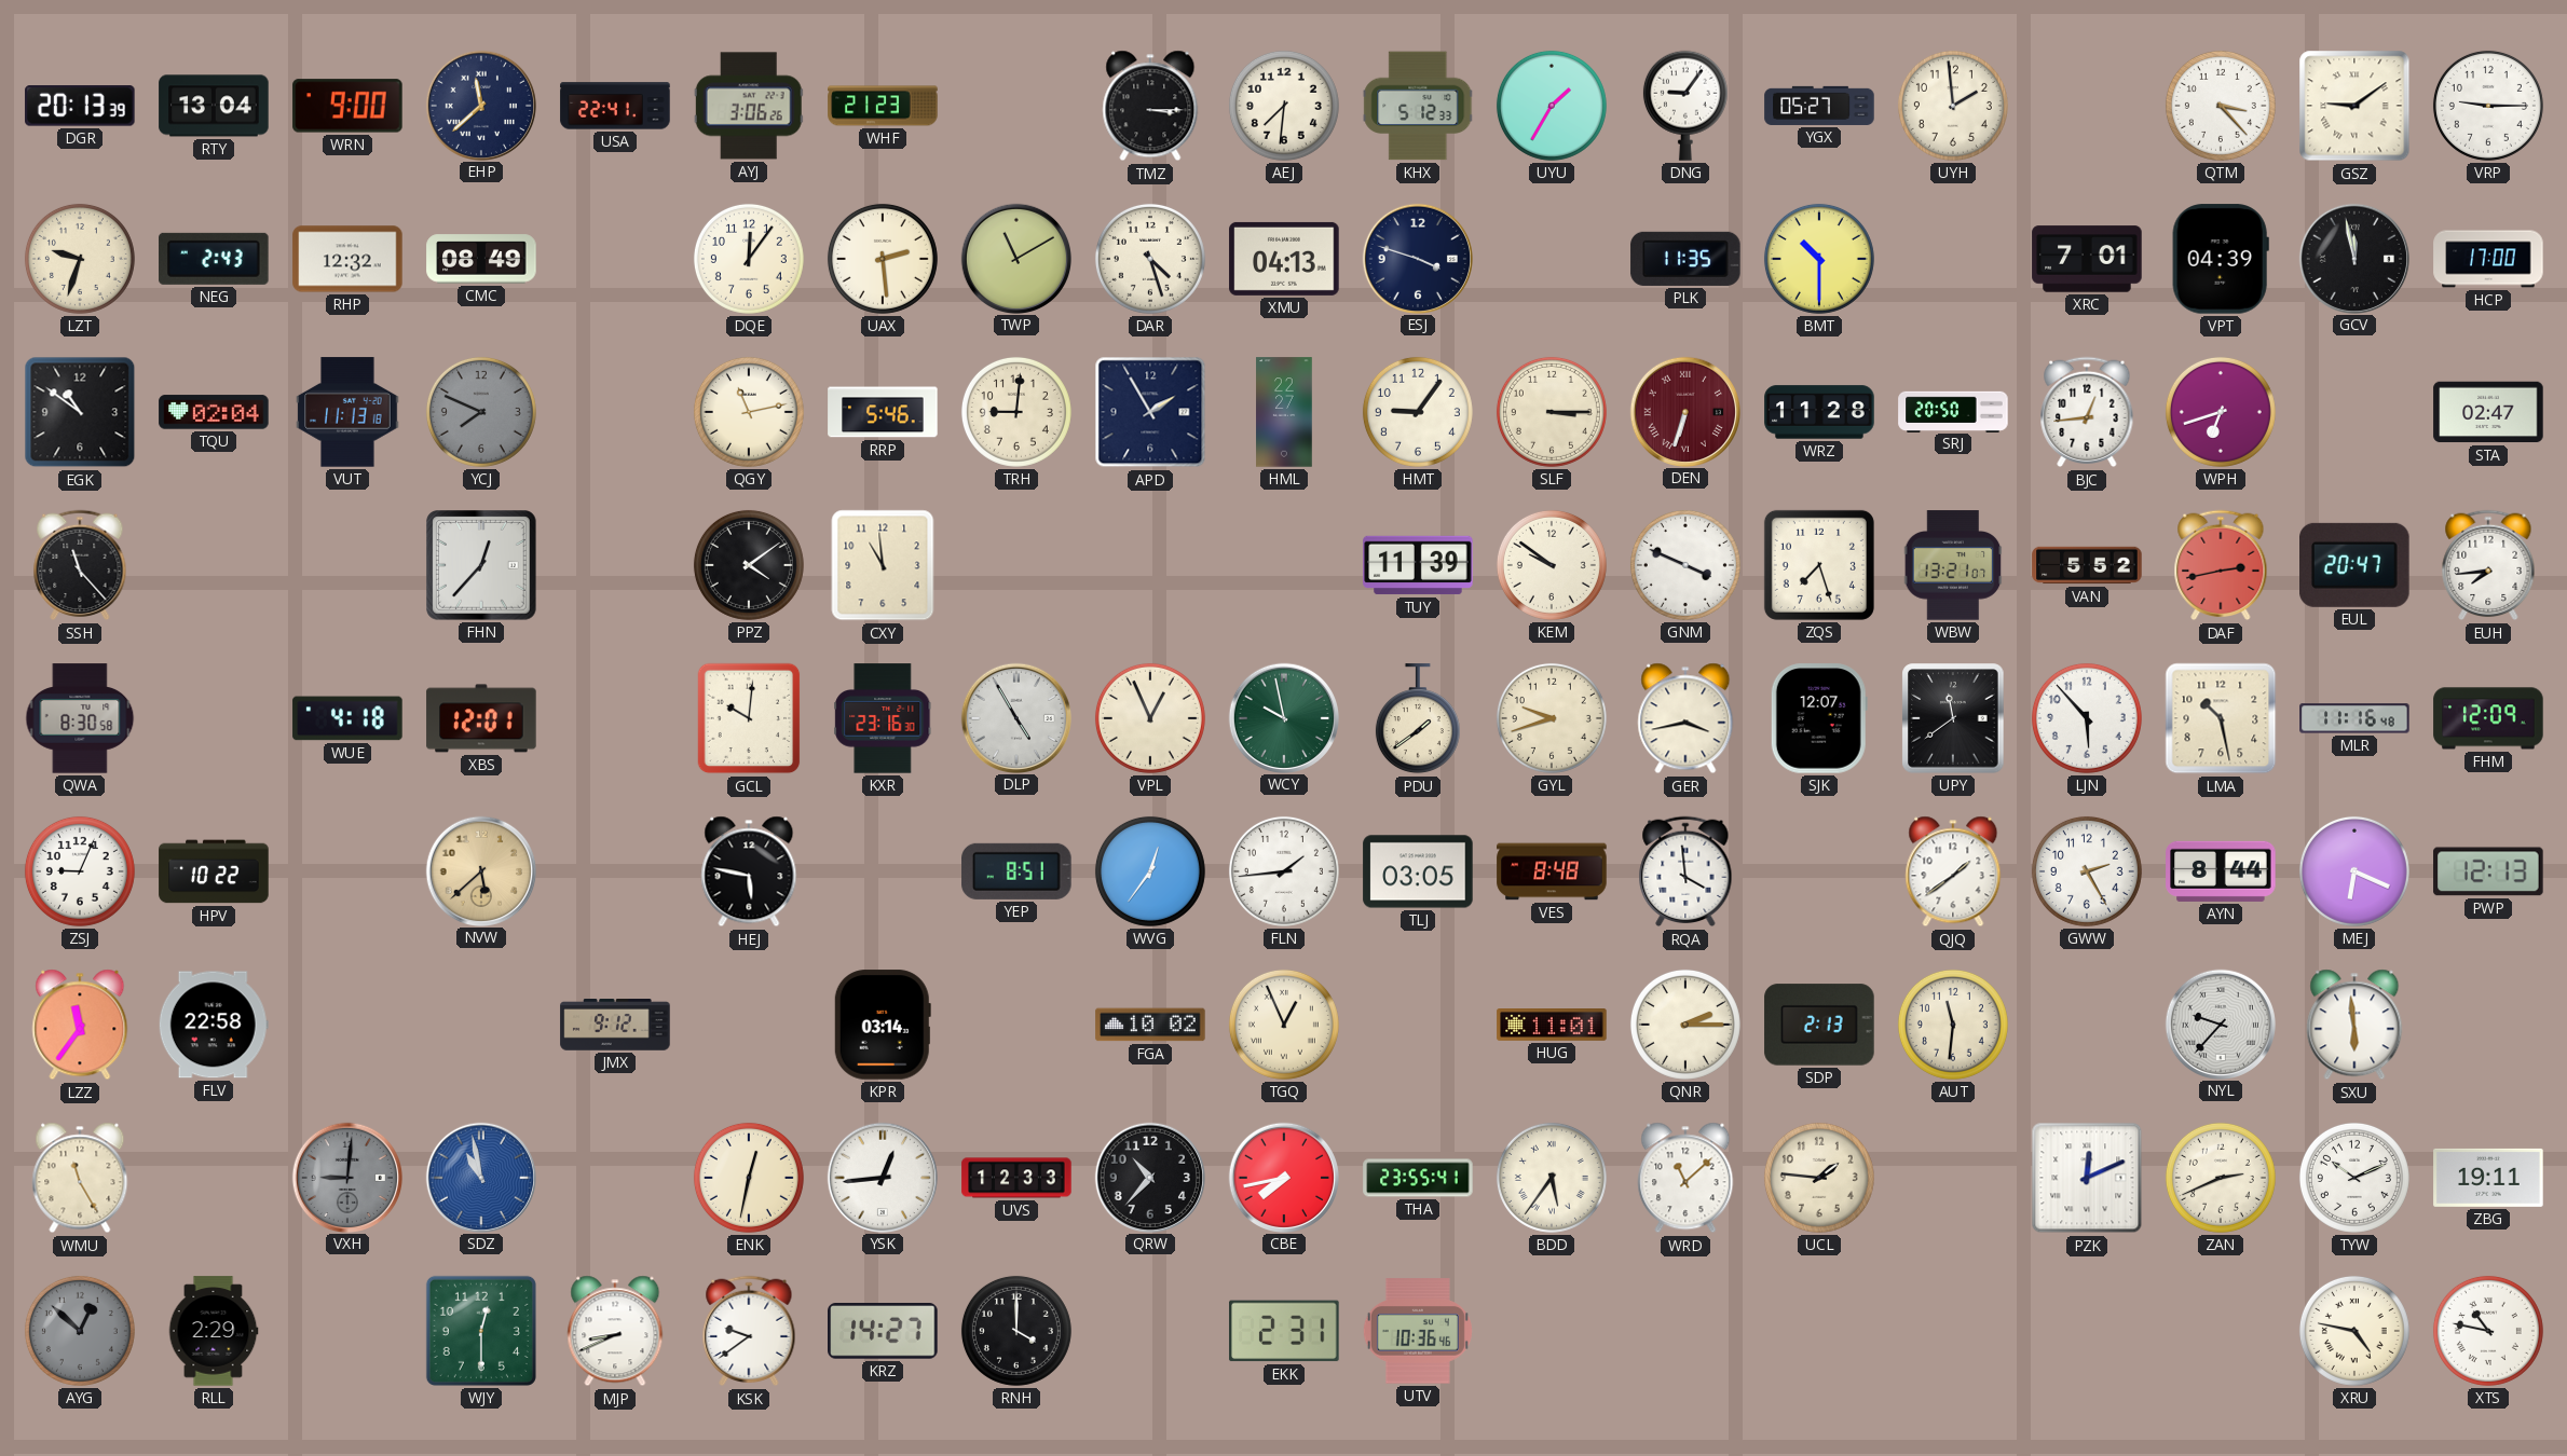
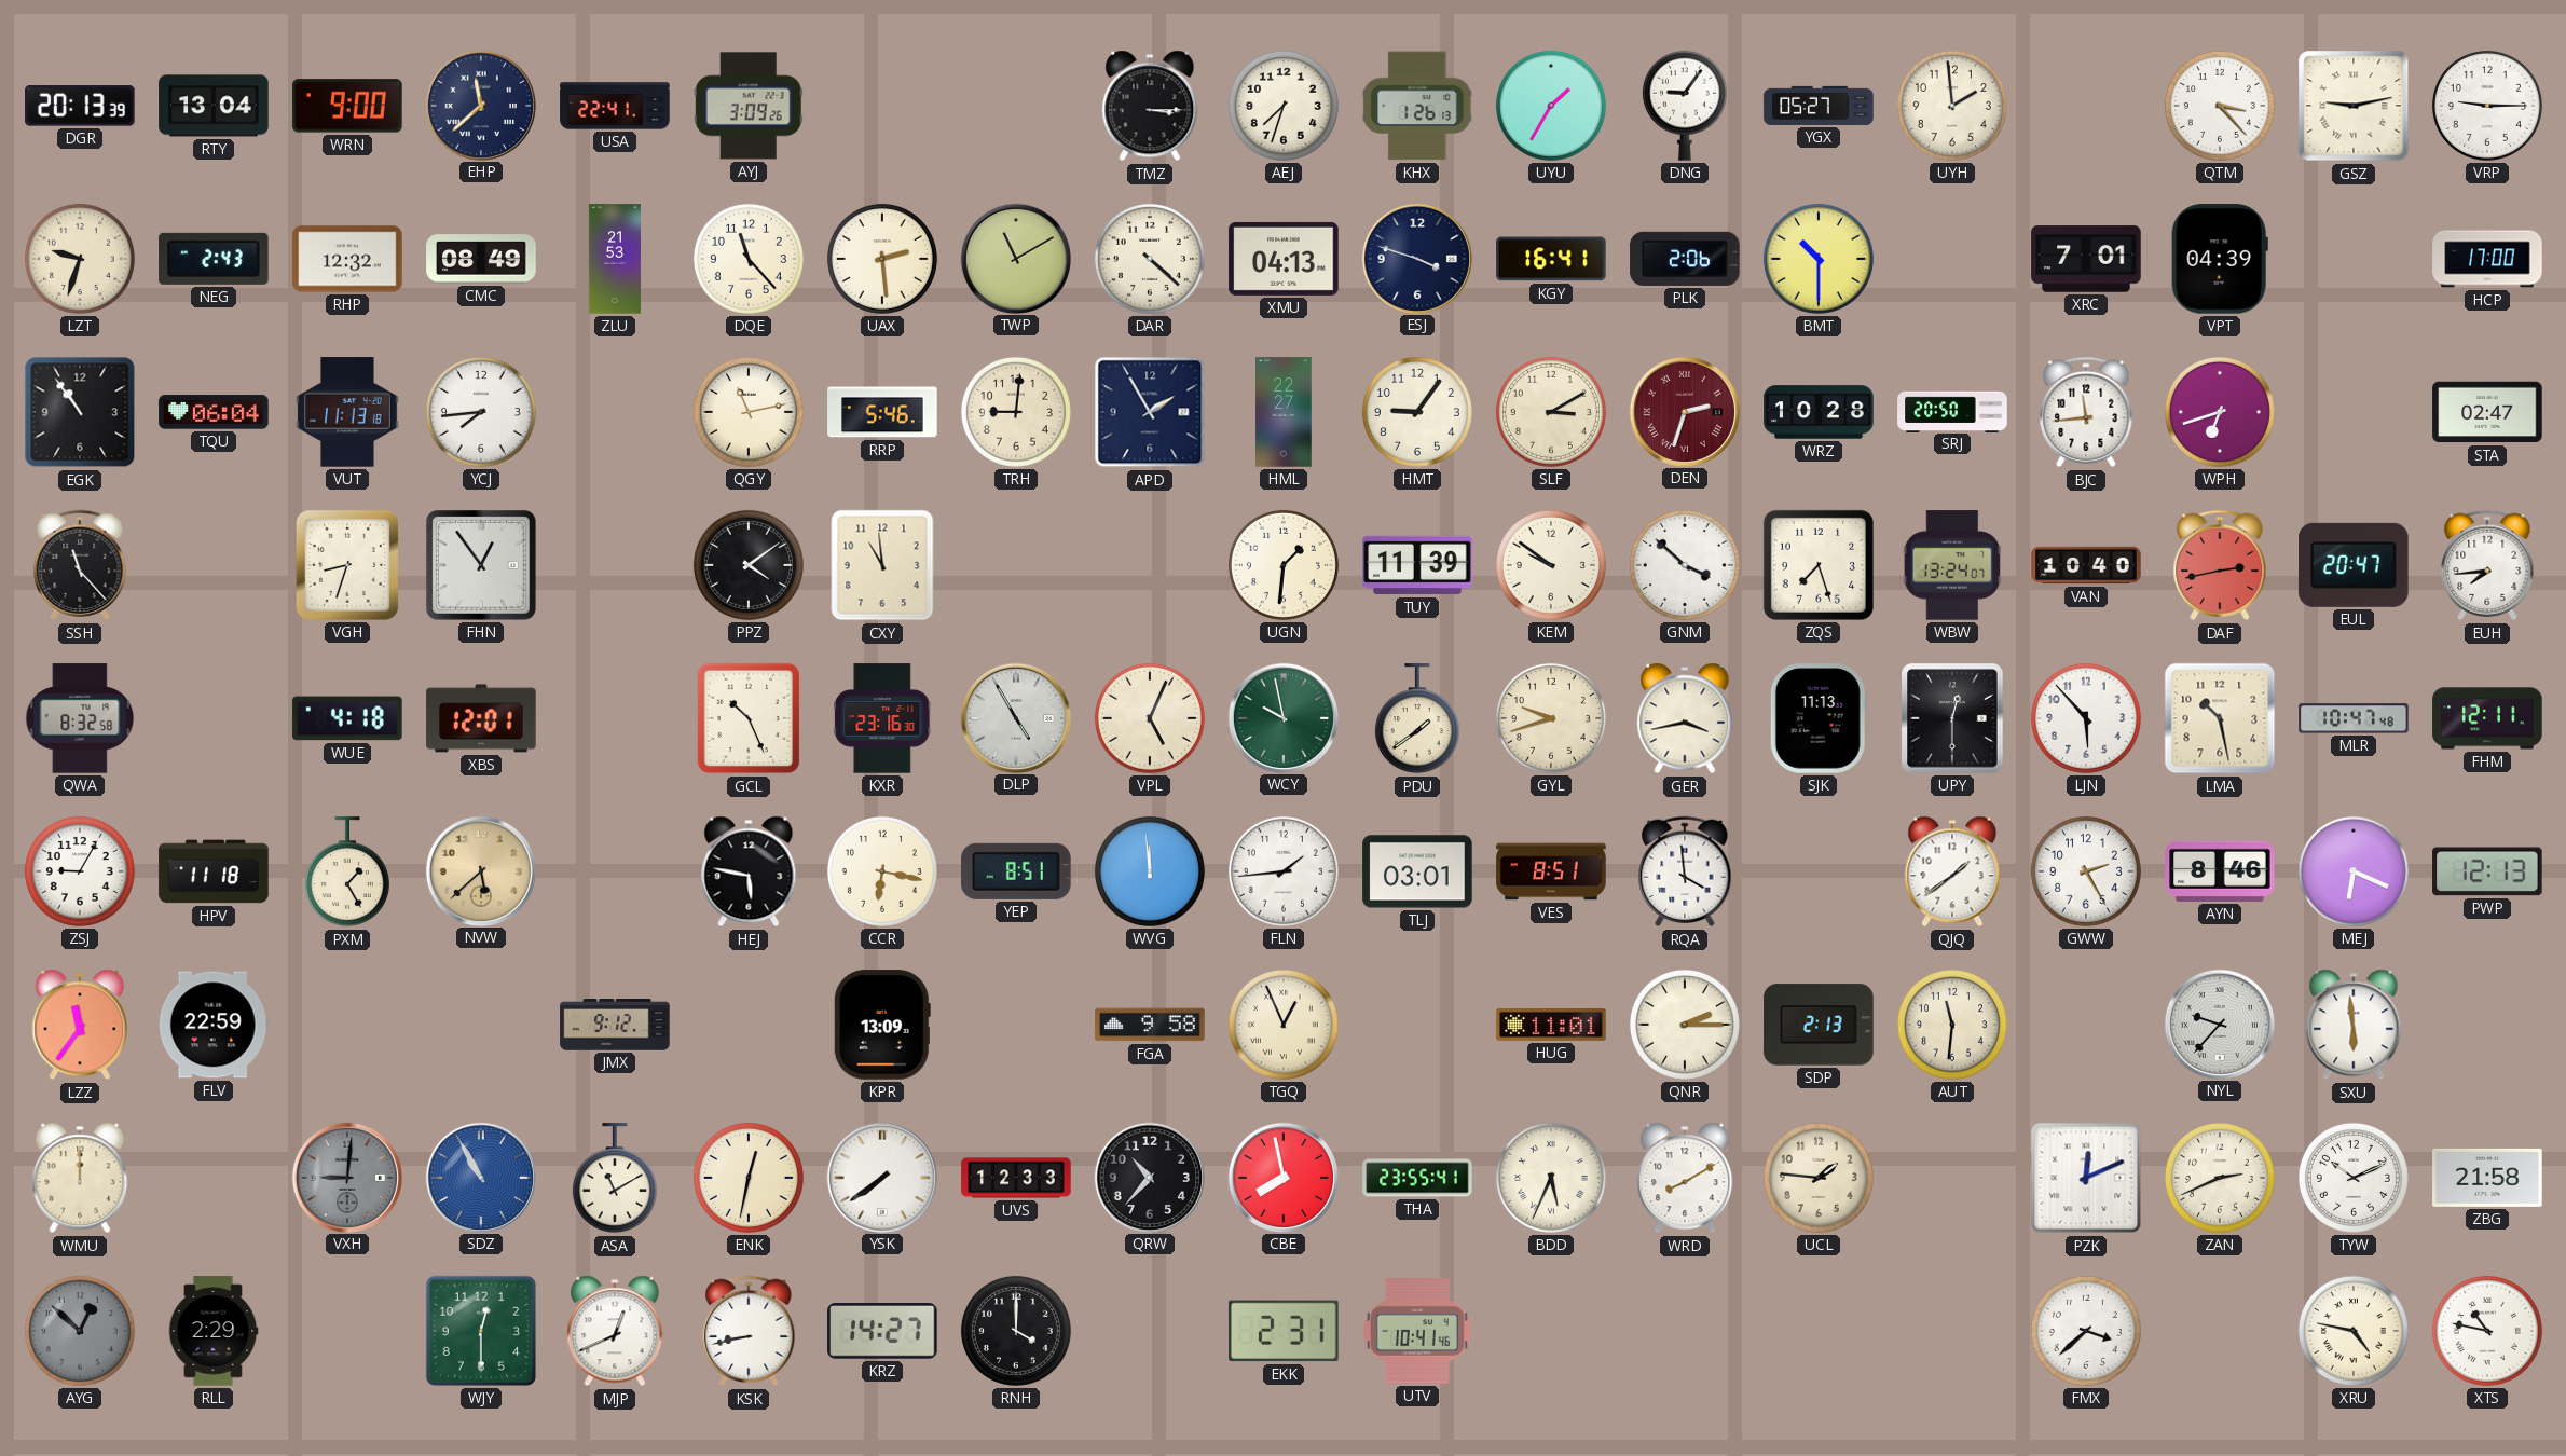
AYJ: 3:06 -> 3:09 (749, 106)
WHF: 21:23 -> none (883, 106)
AEJ: 7:31 -> 7:33 (1284, 106)
KHX: 5:12 -> 1:26 (1417, 106)
GSZ: 9:09 -> 9:13 (2354, 106)
ZLU: none -> 21:53 (615, 259)
DQE: 12:06 -> 11:23 (749, 259)
DAR: 4:27 -> 4:22 (1150, 259)
KGY: none -> 16:41 (1551, 259)
PLK: 11:35 -> 2:06 (1685, 259)
GCV: 11:58 -> none (2353, 258)
EGK: 10:51 -> 10:54 (80, 412)
TQU: 02:04 -> 06:04 (214, 412)
YCJ: 7:49 -> 7:44 (481, 412)
YCJ dial: grey -> white (481, 412)
SLF: 3:15 -> 3:10 (1551, 412)
DEN: 6:33 -> 2:33 (1684, 411)
WRZ: 11:28 -> 10:28 (1819, 412)
BJC: 12:44 -> 11:44 (2086, 412)
VGH: none -> 8:33 (347, 565)
FHN: 12:37 -> 12:54 (482, 566)
UGN: none -> 1:31 (1284, 565)
GNM: 3:49 -> 3:52 (1685, 565)
WBW: 13:21 -> 13:24 (1952, 565)
VAN: 5:52 -> 10:40 (2086, 565)
QWA: 8:30 -> 8:32 (80, 718)
GCL: 10:01 -> 10:26 (749, 718)
VPL: 12:56 -> 5:04 (1150, 718)
SJK: 12:07 -> 11:13 (1819, 718)
UPY: 11:39 -> 12:30 (1952, 718)
MLR: 11:16 -> 10:47 (2354, 718)
FHM: 12:09 -> 12:11 (2487, 718)
ZSJ: 9:04 -> 9:05 (80, 871)
HPV: 10:22 -> 11:18 (214, 871)
PXM: none -> 1:25 (347, 873)
CCR: none -> 6:17 (882, 871)
WVG: 12:36 -> 11:59 (1150, 871)
TLJ: 03:05 -> 03:01 (1417, 871)
VES: 8:48 -> 8:51 (1551, 871)
AYN: 8:44 -> 8:46 (2220, 871)
FLV: 22:58 -> 22:59 (214, 1025)
KPR: 03:14 -> 13:09 (882, 1025)
FGA: 10:02 -> 9:58 (1150, 1025)
WMU: 11:25 -> 12:00 (80, 1178)
SDZ: 10:58 -> 10:55 (480, 1177)
ASA: none -> 11:10 (615, 1179)
YSK: 12:44 -> 7:39 (881, 1177)
CBE: 7:43 -> 7:58 (1282, 1177)
BDD: 5:36 -> 5:34 (1551, 1178)
WRD: 11:08 -> 8:10 (1685, 1178)
ZBG: 19:11 -> 21:58 (2487, 1178)
MJP: 8:41 -> 12:41 (615, 1331)
KSK: 9:39 -> 8:43 (749, 1331)
UTV: 10:36 -> 10:41 (1417, 1331)
FMX: none -> 3:38 (2086, 1331)
